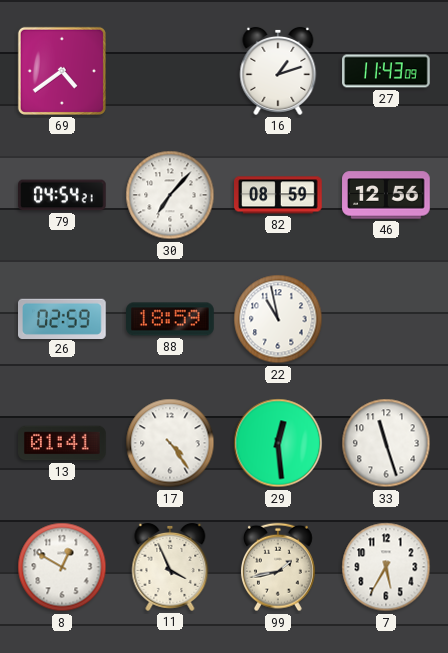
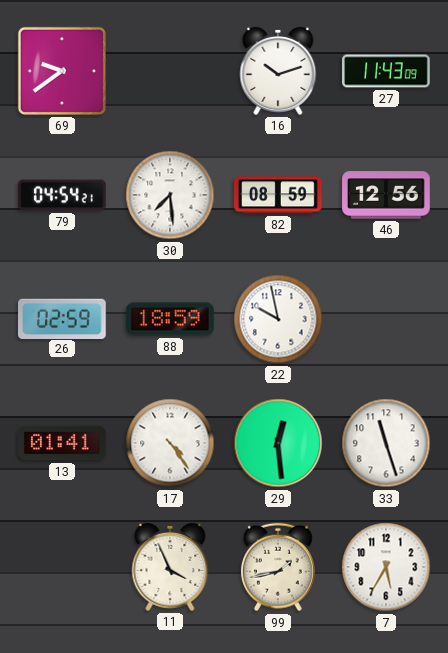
69: 4:39 -> 9:39 (62, 71)
16: 1:12 -> 10:12 (278, 71)
30: 7:07 -> 7:29 (170, 195)
22: 10:58 -> 9:58 (278, 319)
8: 12:50 -> none (62, 567)
